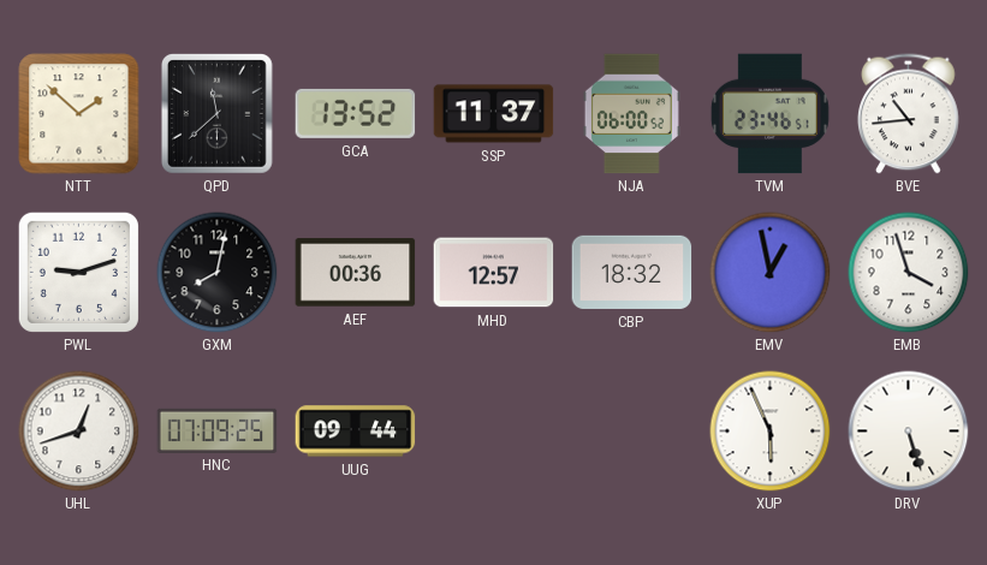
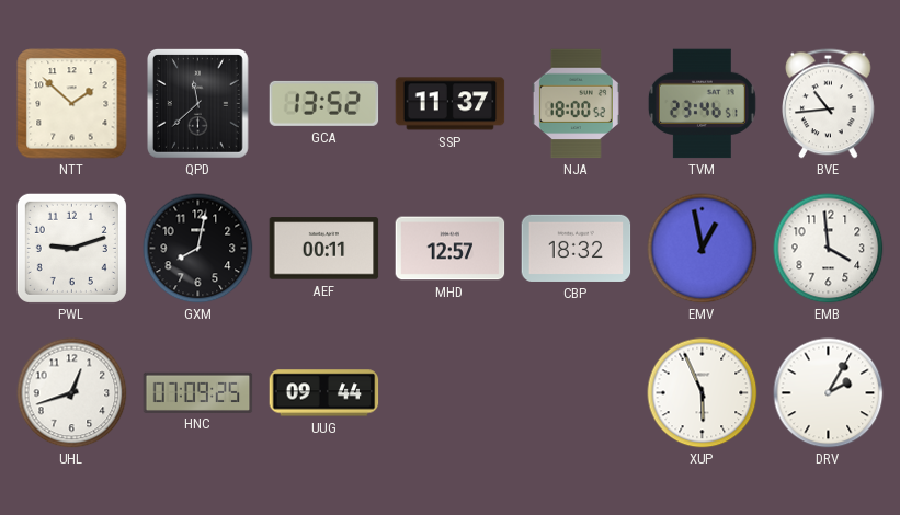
NJA: 06:00 -> 18:00 (576, 104)
AEF: 00:36 -> 00:11 (324, 249)
EMB: 3:57 -> 3:59 (829, 249)
DRV: 5:27 -> 2:05 (829, 393)
